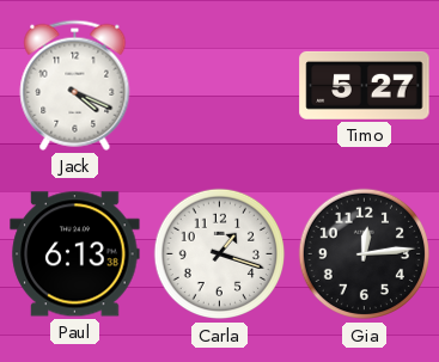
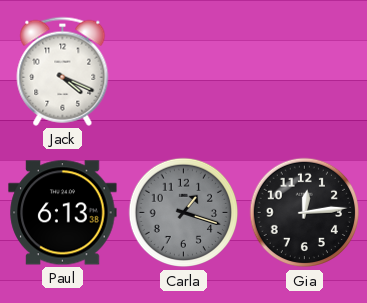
Timo: 5:27 -> none (365, 85)
Carla dial: white -> grey (184, 213)
